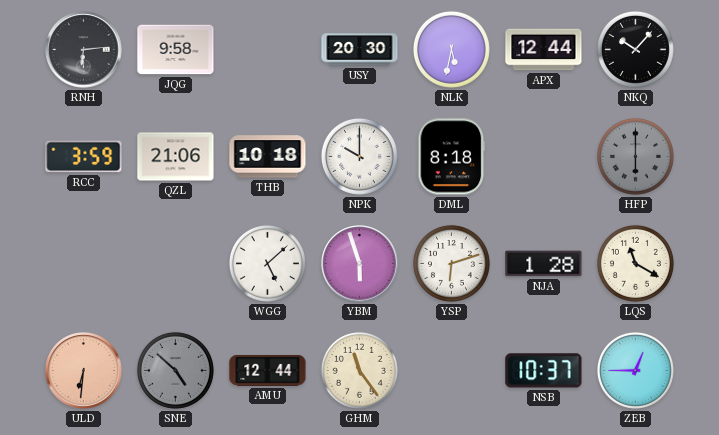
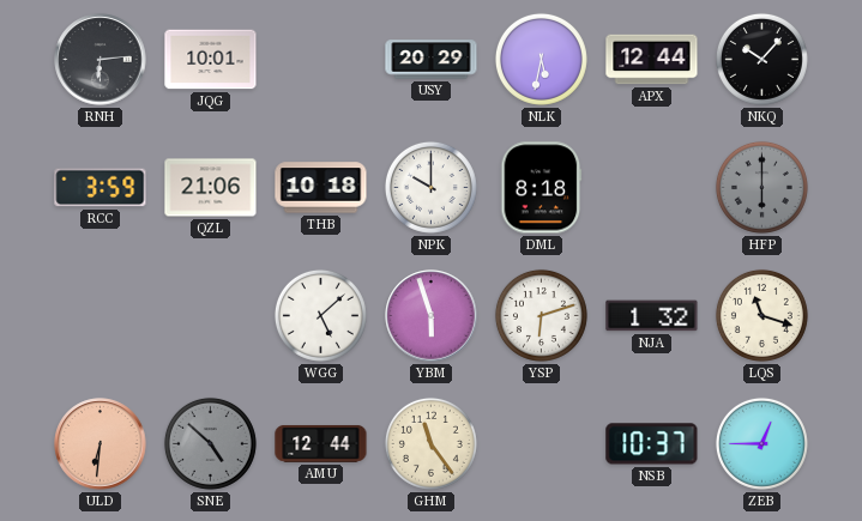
JQG: 9:58 -> 10:01 (211, 60)
USY: 20:30 -> 20:29 (432, 60)
NJA: 1:28 -> 1:32 (652, 316)
LQS: 11:20 -> 11:18 (761, 315)
